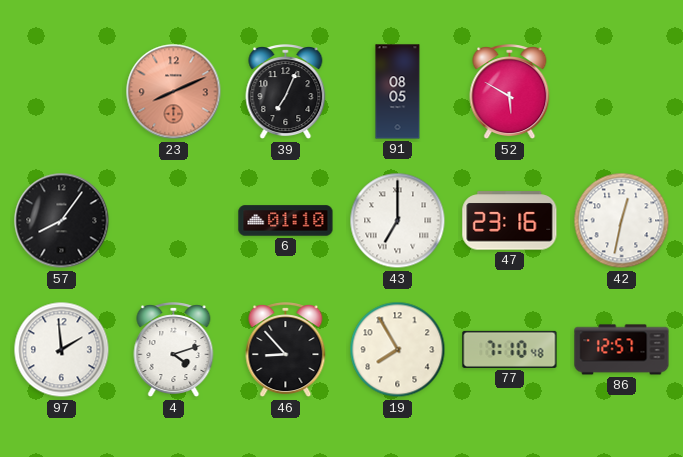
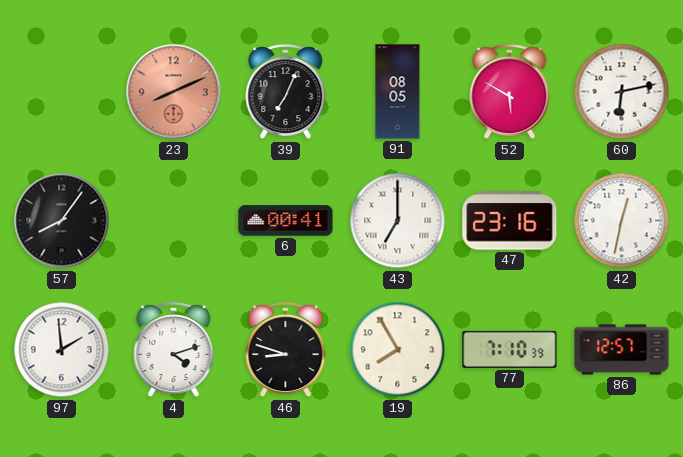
60: none -> 6:13 (622, 92)
6: 01:10 -> 00:41 (286, 221)
46: 8:53 -> 8:48 (286, 350)
77: 7:10:48 -> 7:10:39 (510, 349)
